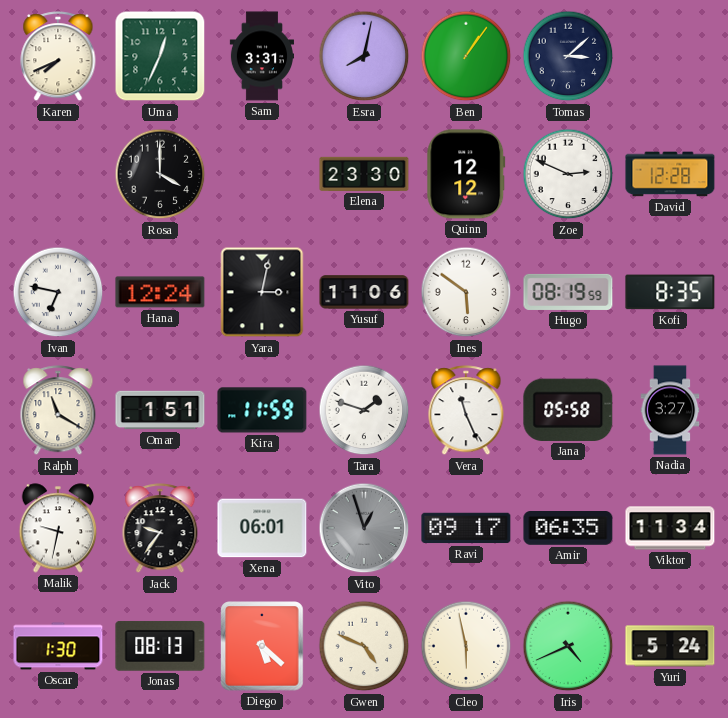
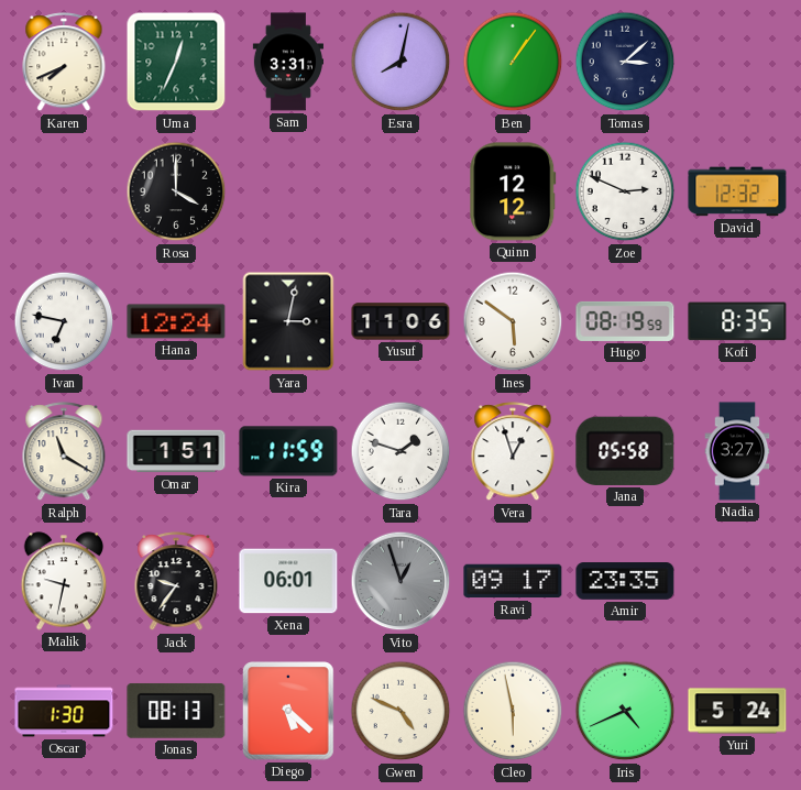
Elena: 23:30 -> none (364, 174)
David: 12:28 -> 12:32 (737, 191)
Vera: 11:26 -> 12:57 (513, 452)
Amir: 06:35 -> 23:35 (625, 582)
Viktor: 11:34 -> none (670, 528)
